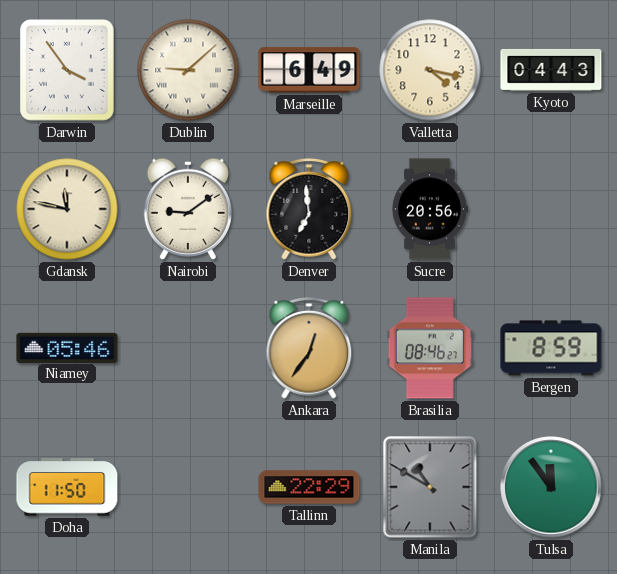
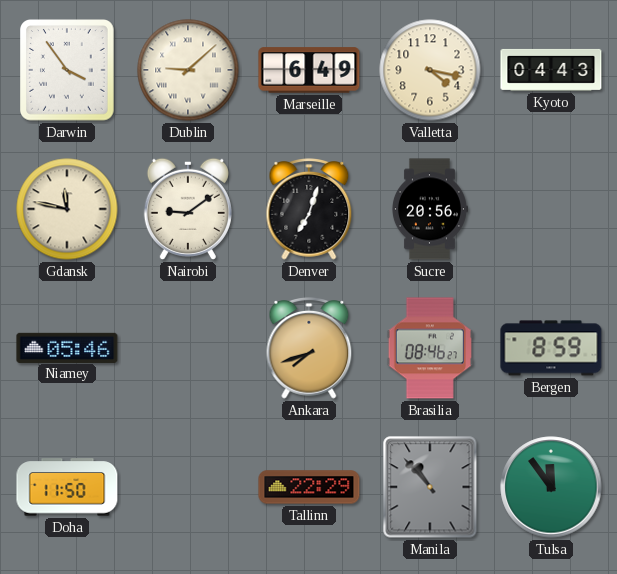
Denver: 6:59 -> 7:03 (309, 210)
Ankara: 12:36 -> 7:42 (309, 349)
Manila: 10:50 -> 10:53 (430, 487)
